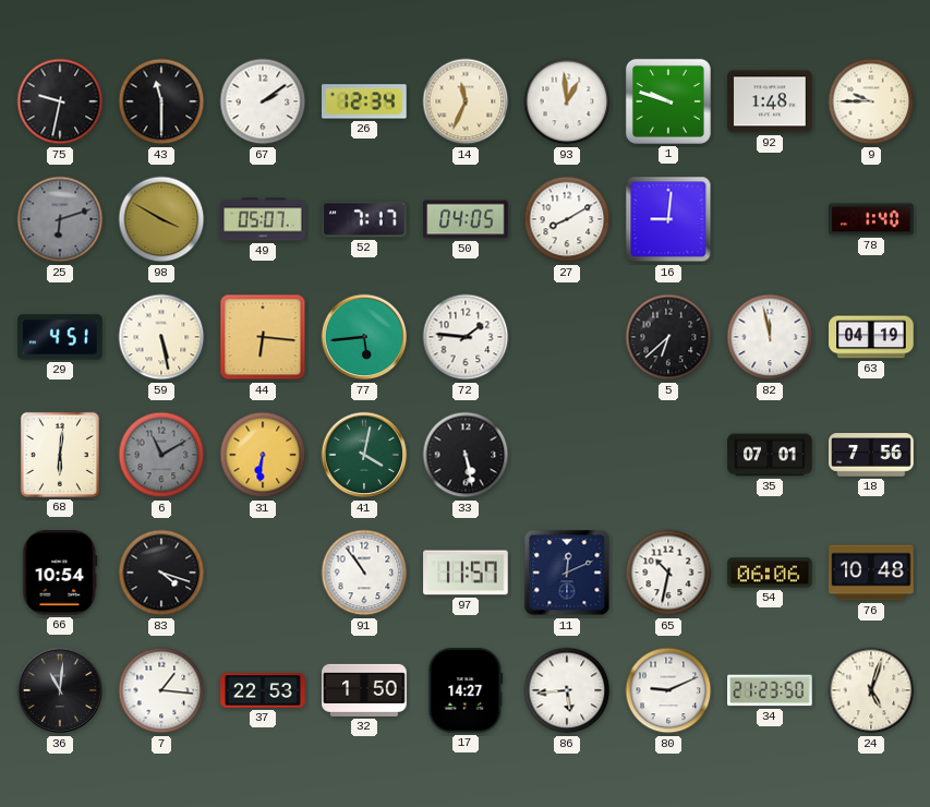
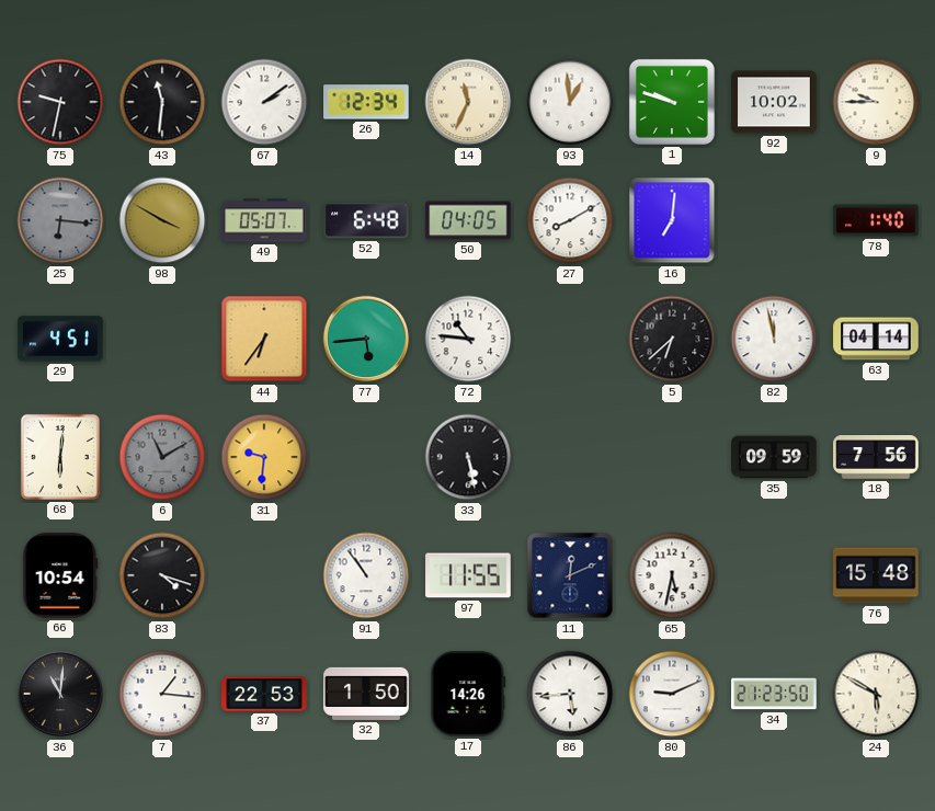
43: 11:30 -> 11:31 (162, 102)
92: 1:48 -> 10:02 (774, 102)
25: 6:12 -> 6:16 (60, 220)
52: 7:17 -> 6:48 (366, 220)
16: 9:01 -> 7:01 (672, 220)
59: 5:28 -> none (161, 337)
44: 6:16 -> 6:36 (264, 339)
72: 1:46 -> 10:46 (468, 339)
63: 04:19 -> 04:14 (876, 339)
31: 6:31 -> 9:31 (264, 457)
41: 4:02 -> none (364, 455)
35: 07:01 -> 09:59 (774, 457)
97: 11:57 -> 11:55 (468, 575)
65: 10:32 -> 5:32 (672, 575)
54: 06:06 -> none (770, 573)
76: 10:48 -> 15:48 (876, 575)
17: 14:27 -> 14:26 (468, 694)
24: 5:03 -> 5:50 (876, 694)
